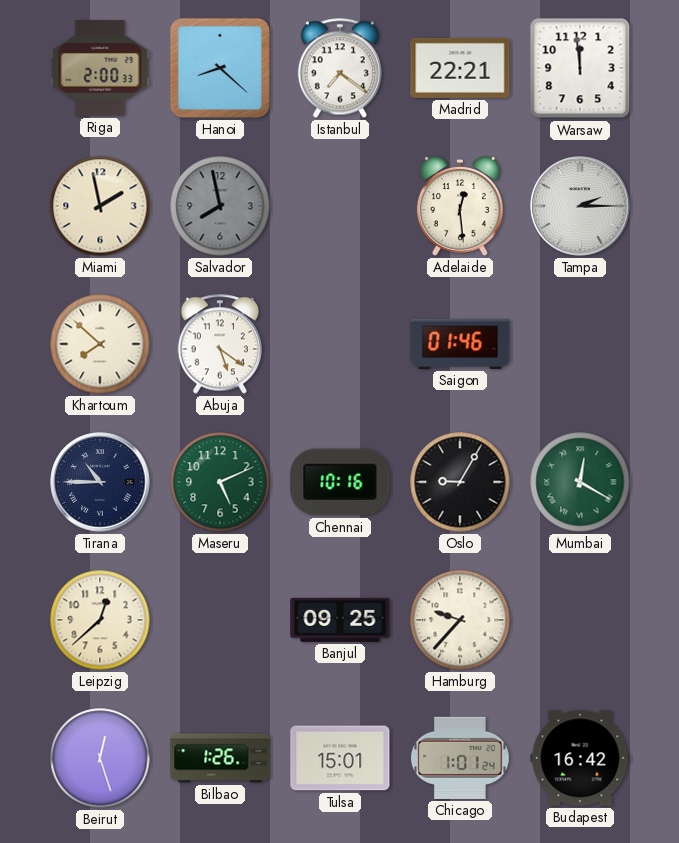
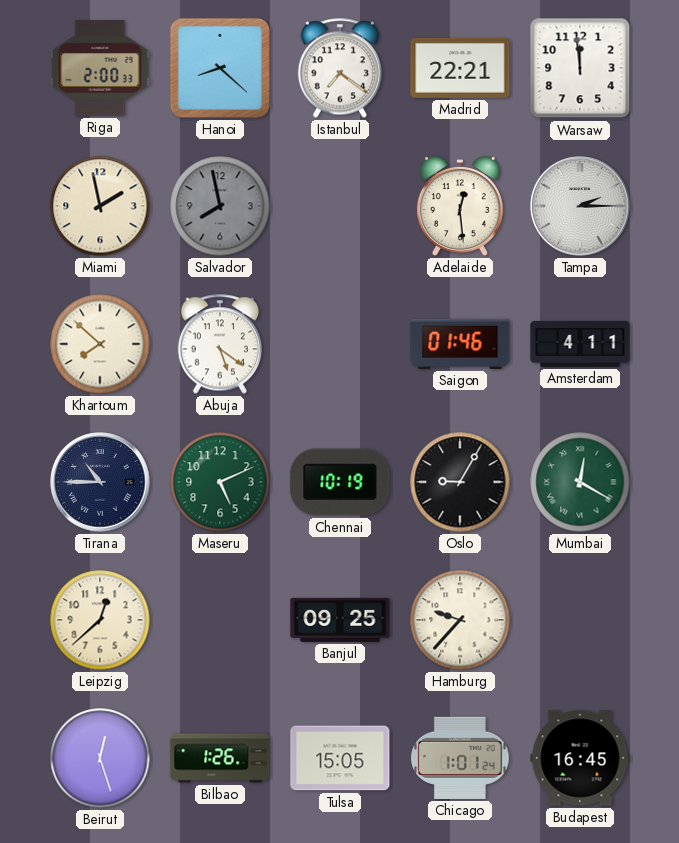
Amsterdam: none -> 4:11 (580, 344)
Chennai: 10:16 -> 10:19 (340, 482)
Tulsa: 15:01 -> 15:05 (340, 758)
Budapest: 16:42 -> 16:45 (580, 758)
